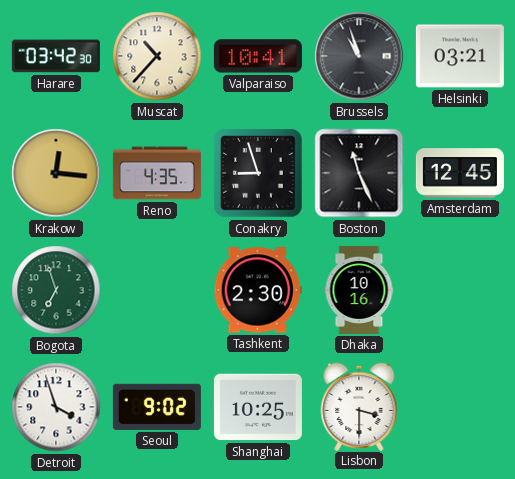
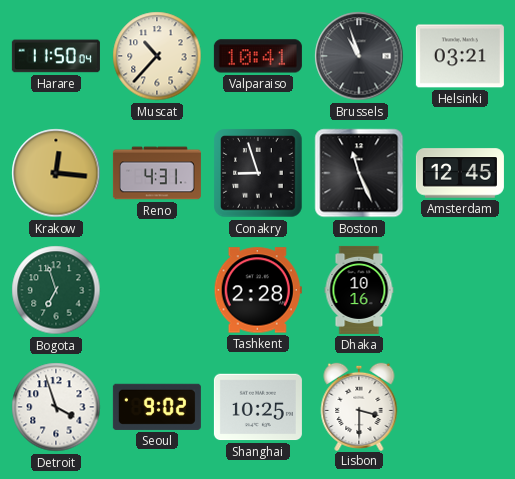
Harare: 03:42 -> 11:50 (56, 56)
Reno: 4:35 -> 4:31 (157, 173)
Tashkent: 2:30 -> 2:28 (258, 290)
